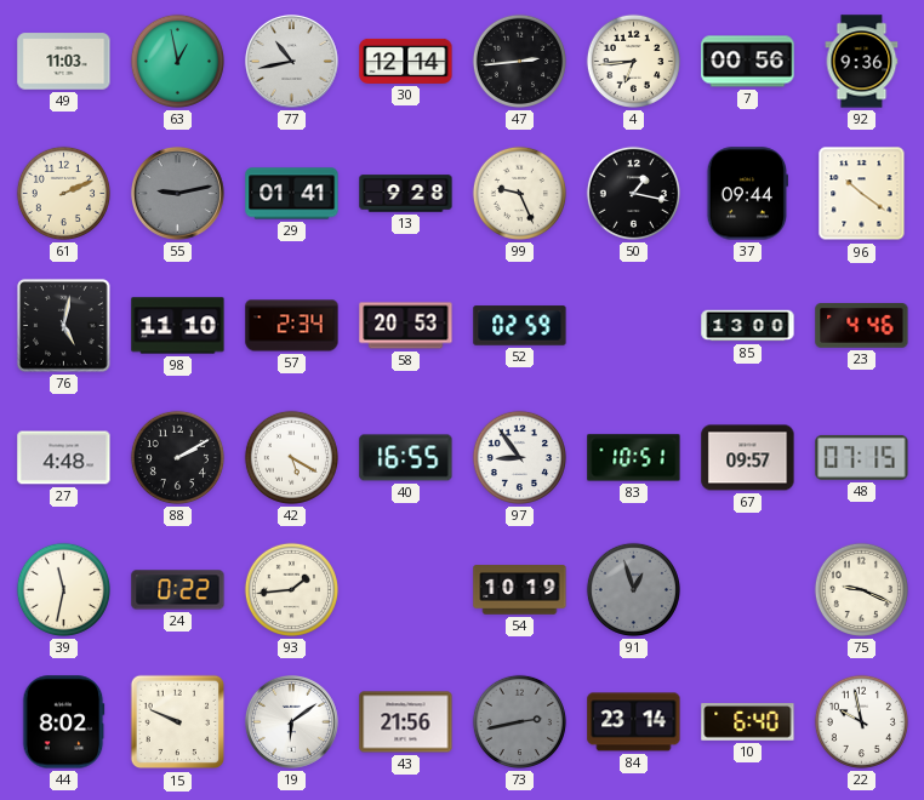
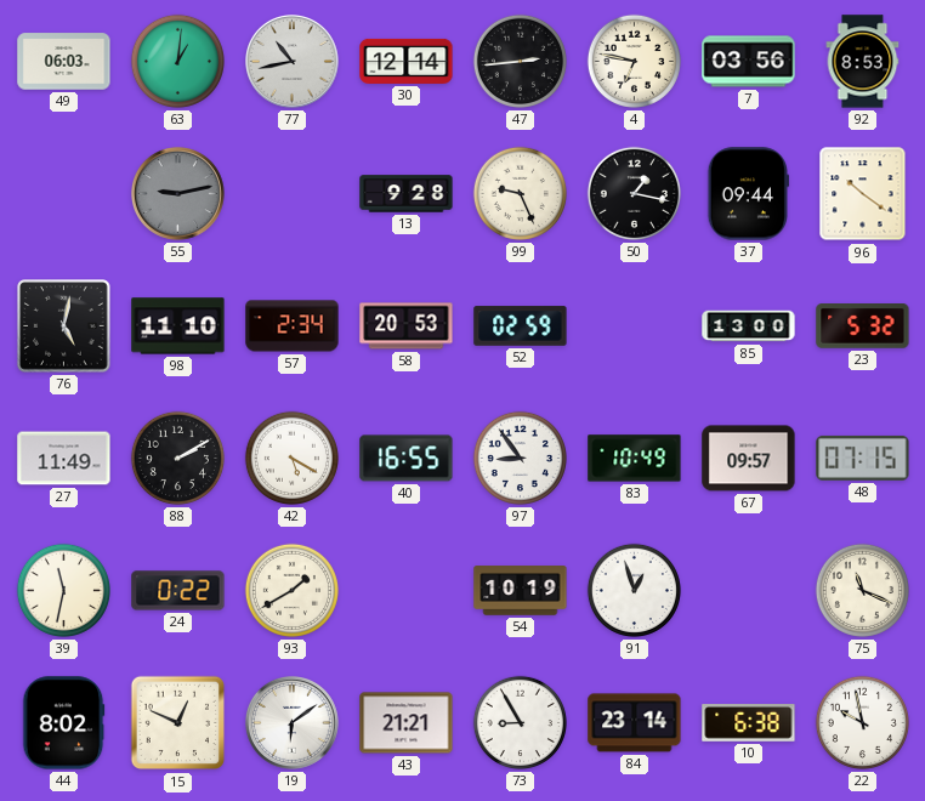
49: 11:03 -> 06:03 (64, 62)
63: 12:58 -> 1:01 (177, 61)
4: 6:44 -> 6:47 (634, 61)
7: 00:56 -> 03:56 (749, 62)
92: 9:36 -> 8:53 (863, 62)
61: 2:11 -> none (63, 193)
29: 01:41 -> none (292, 194)
23: 4:46 -> 5:32 (863, 326)
27: 4:48 -> 11:49 (64, 459)
83: 10:51 -> 10:49 (635, 459)
93: 1:44 -> 1:40 (291, 590)
91 dial: grey -> white (634, 590)
75: 9:19 -> 11:19 (862, 590)
15: 9:49 -> 12:49 (178, 723)
43: 21:56 -> 21:21 (407, 723)
73: 2:43 -> 8:55 (520, 722)
73 dial: grey -> white (520, 722)
10: 6:40 -> 6:38 (749, 723)
